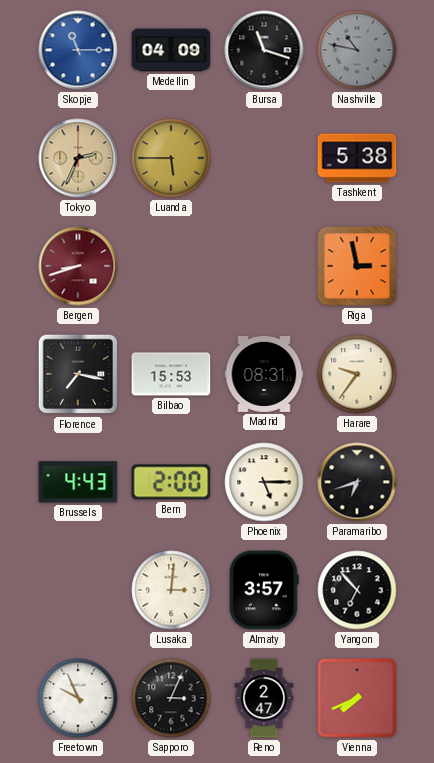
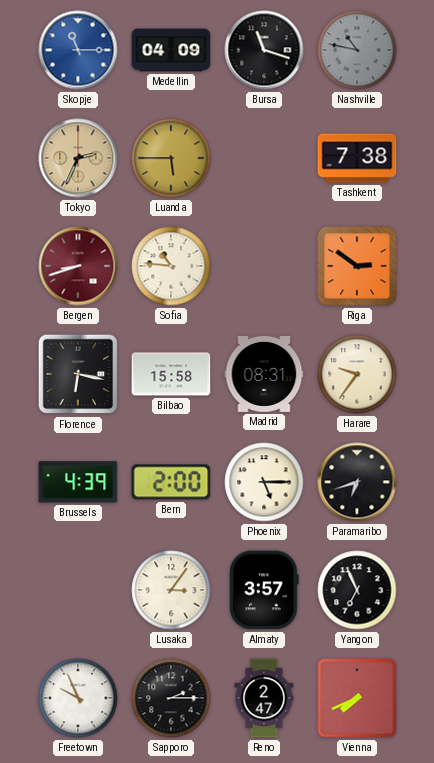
Tashkent: 5:38 -> 7:38 (357, 158)
Sofia: none -> 10:46 (171, 266)
Riga: 2:58 -> 2:51 (357, 266)
Florence: 7:17 -> 6:17 (78, 374)
Bilbao: 15:53 -> 15:58 (171, 374)
Brussels: 4:43 -> 4:39 (78, 482)
Lusaka: 3:01 -> 3:06 (171, 590)
Yangon: 6:53 -> 6:56 (357, 590)
Sapporo: 3:04 -> 2:15 (171, 698)
